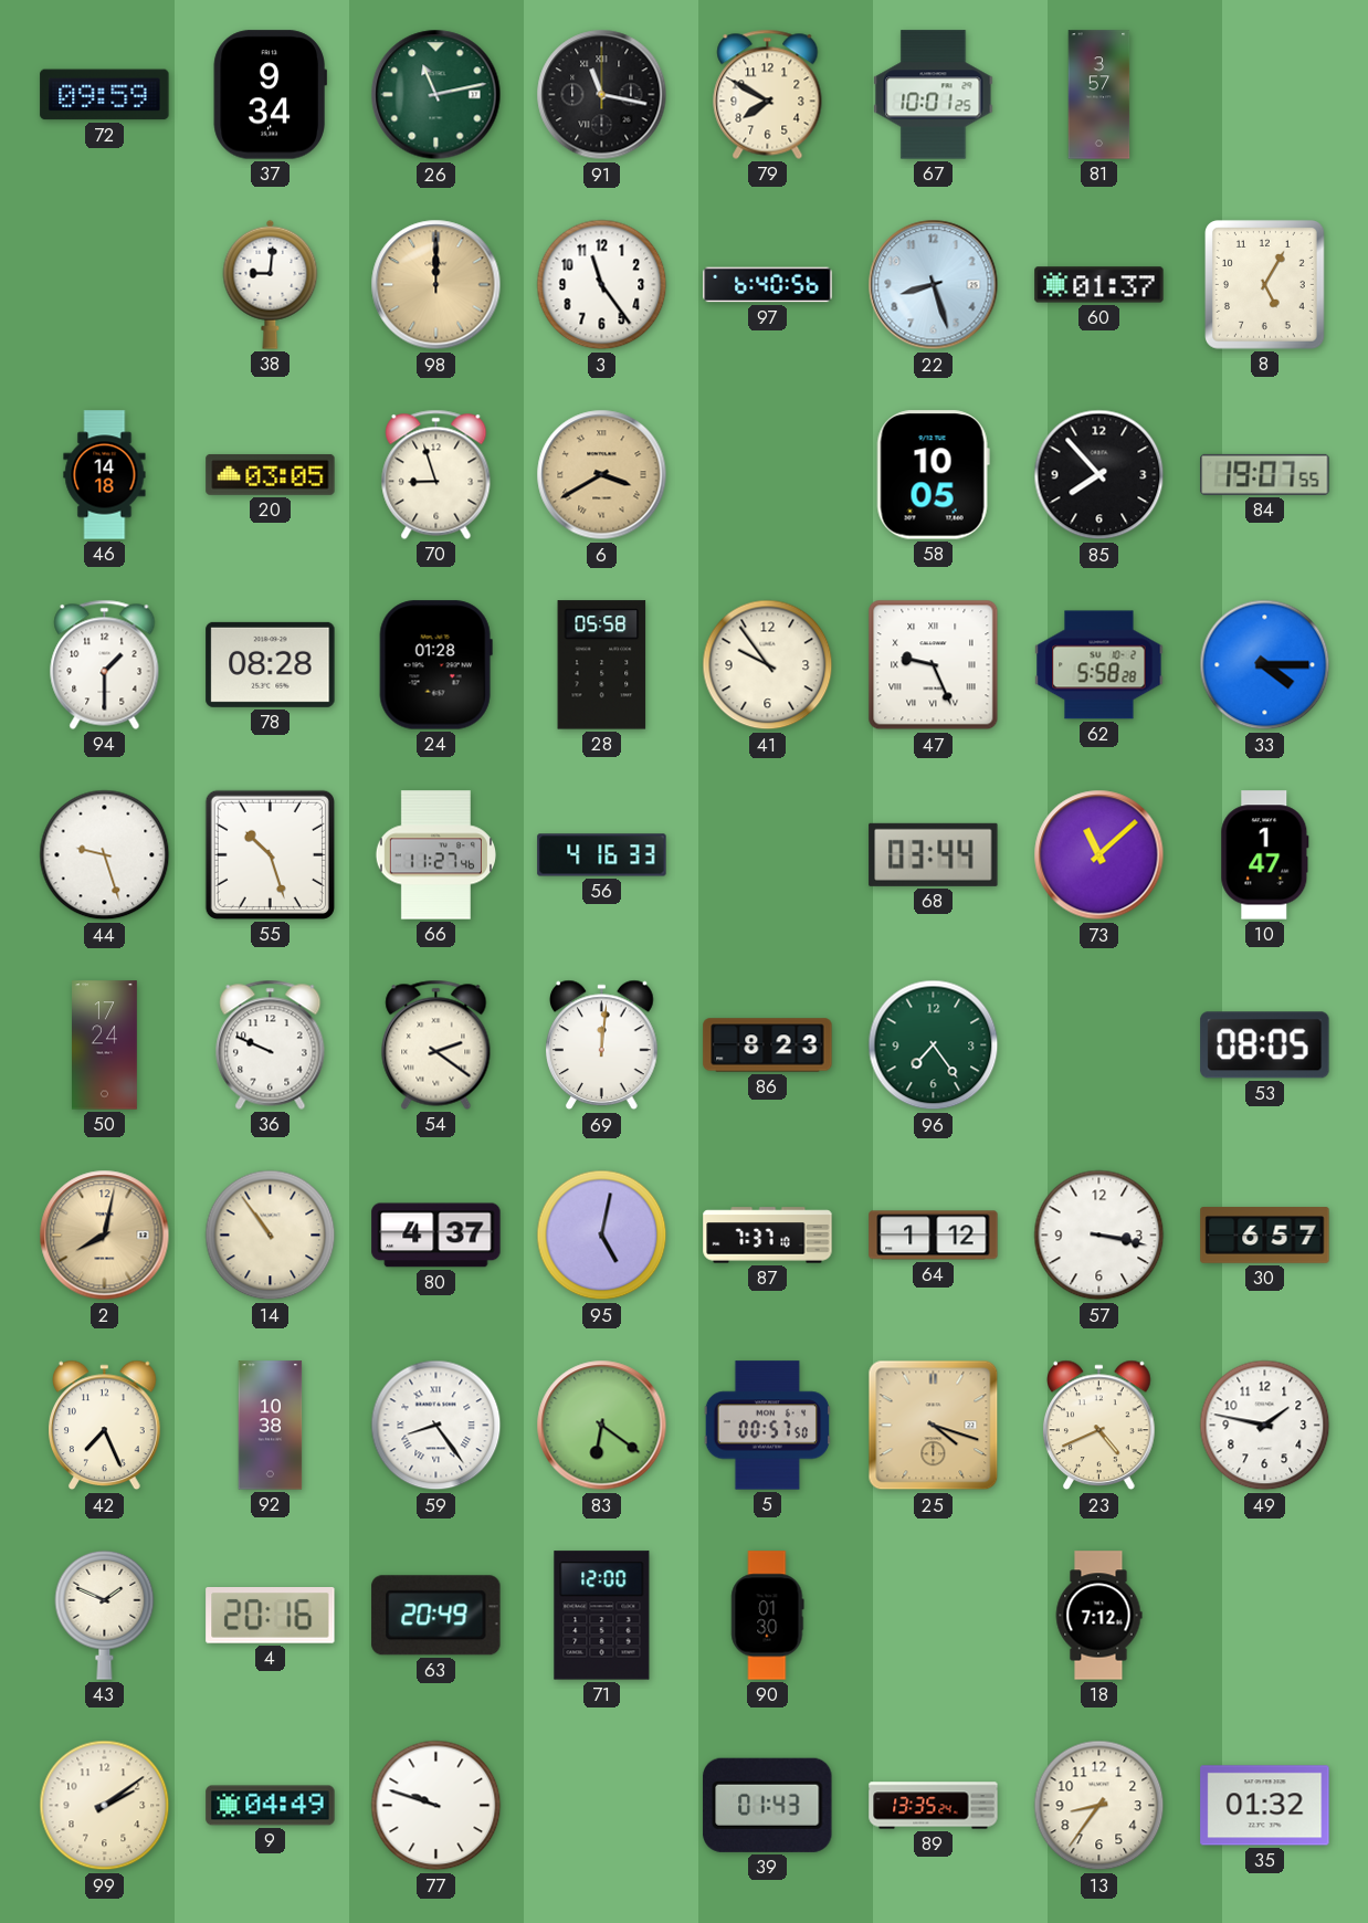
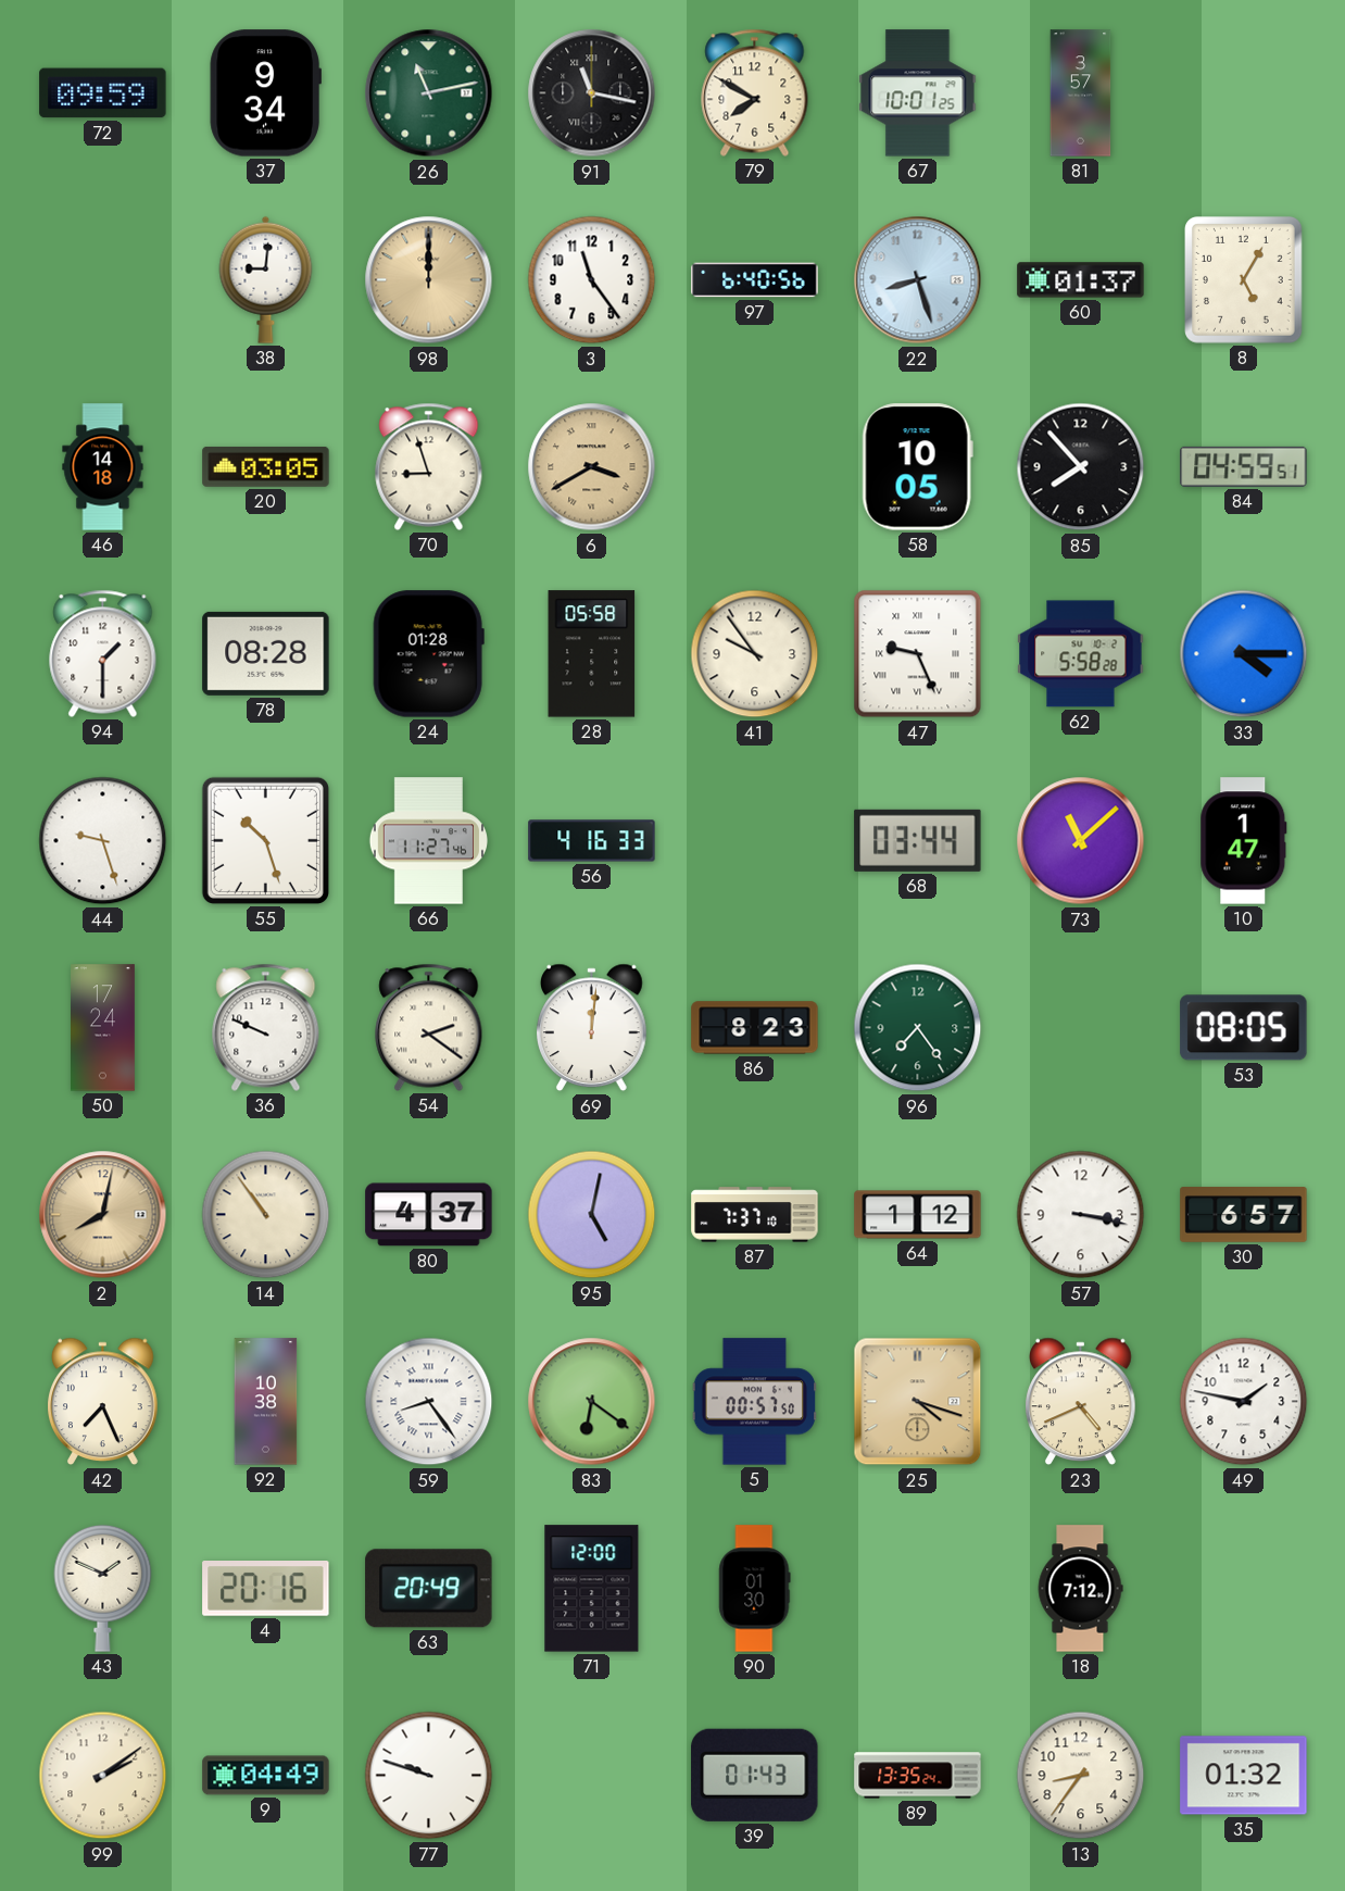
84: 19:07 -> 04:59 (1244, 466)
